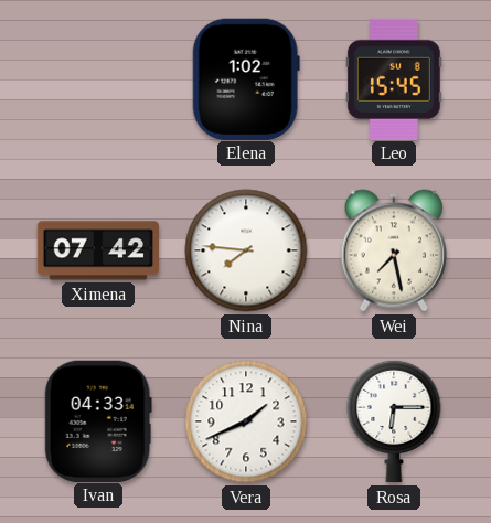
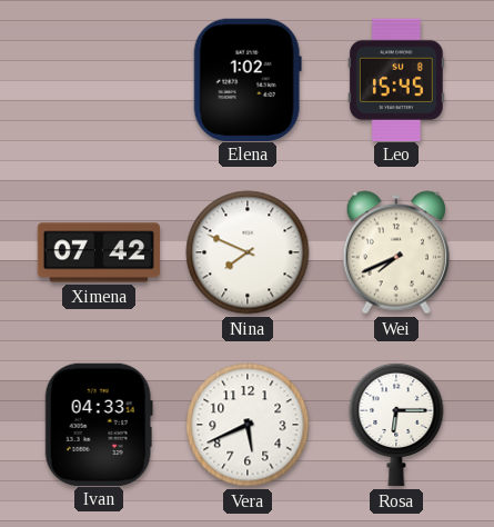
Nina: 7:46 -> 7:49 (248, 252)
Wei: 7:28 -> 7:41 (395, 252)
Vera: 1:41 -> 5:41 (248, 425)
